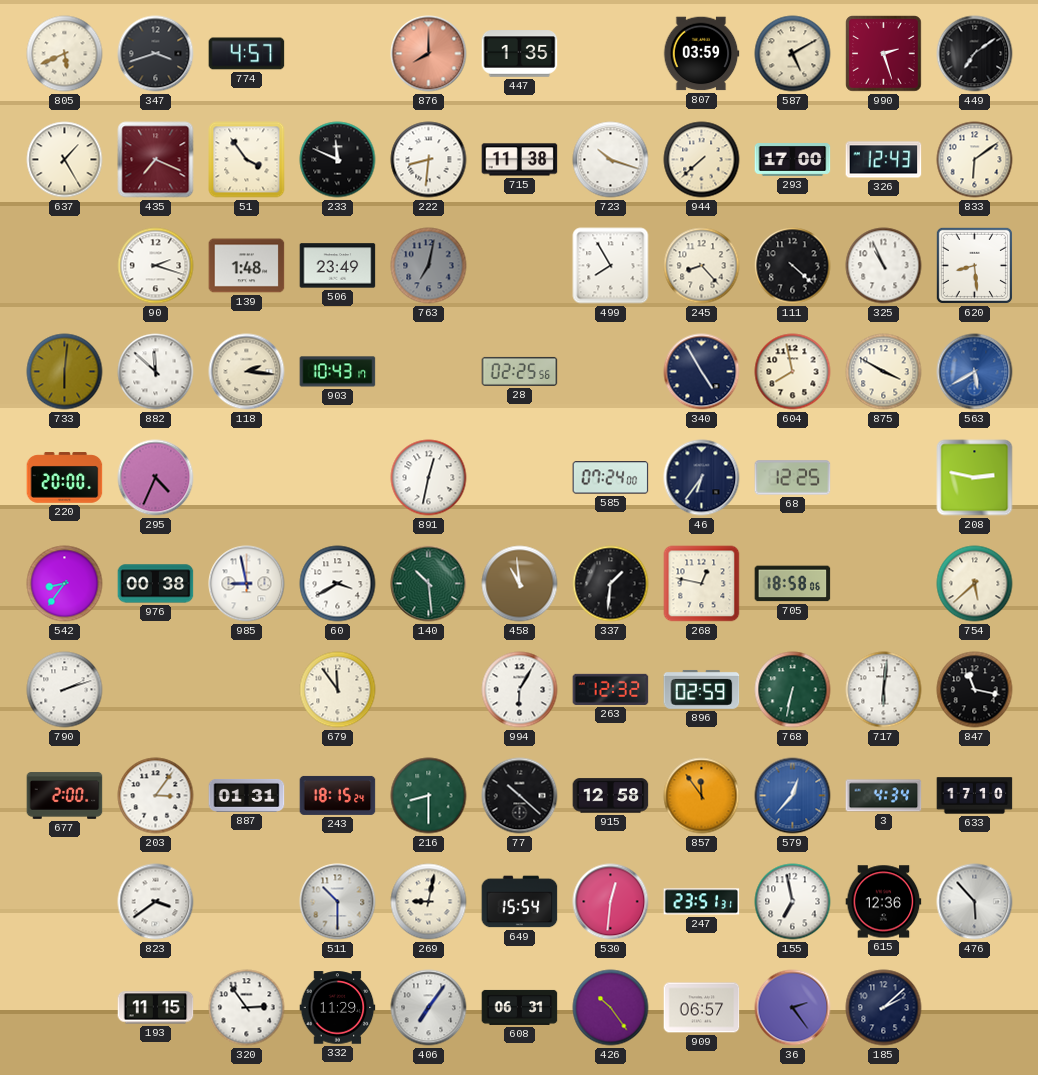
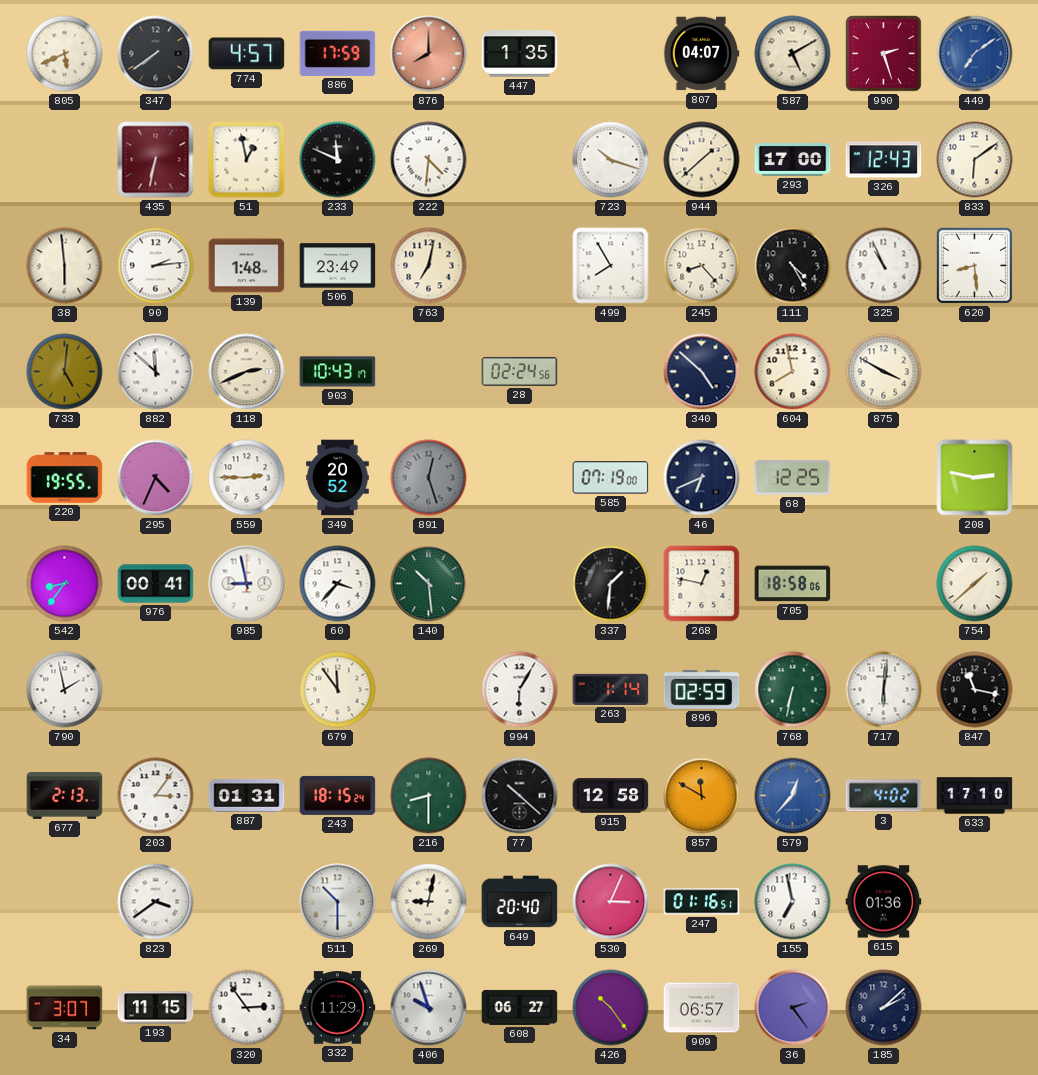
347: 3:42 -> 7:39 (156, 54)
886: none -> 17:59 (338, 53)
807: 03:59 -> 04:07 (701, 54)
449 dial: black -> blue (975, 54)
637: 1:25 -> none (65, 160)
435: 7:19 -> 6:32 (156, 160)
51: 3:54 -> 12:58 (247, 160)
222: 8:31 -> 4:31 (429, 160)
715: 11:38 -> none (520, 160)
944: 7:38 -> 1:38 (702, 160)
38: none -> 5:59 (65, 266)
90: 2:18 -> 2:14 (156, 266)
763 dial: grey -> cream (429, 266)
111: 4:22 -> 4:25 (793, 266)
733: 6:01 -> 5:01 (65, 372)
118: 2:16 -> 2:41 (247, 372)
28: 02:25 -> 02:24 (520, 371)
340: 4:55 -> 4:52 (702, 372)
563: 5:40 -> none (975, 372)
220: 20:00 -> 19:55 (65, 478)
559: none -> 2:45 (247, 478)
349: none -> 20:52 (338, 478)
891: 12:32 -> 12:27 (429, 478)
891 dial: white -> grey (429, 478)
585: 07:24 -> 07:19 (611, 478)
46: 6:36 -> 6:41 (702, 478)
976: 00:38 -> 00:41 (156, 584)
60: 3:40 -> 3:37 (338, 584)
458: 10:59 -> none (520, 584)
754: 5:38 -> 1:38 (975, 584)
790: 2:12 -> 1:58 (65, 690)
263: 12:32 -> 1:14 (611, 689)
677: 2:00 -> 2:13 (65, 796)
857: 11:54 -> 11:50 (702, 796)
3: 4:34 -> 4:02 (884, 796)
649: 15:54 -> 20:40 (520, 902)
530: 12:31 -> 3:04 (611, 902)
247: 23:51 -> 01:16 (702, 902)
615: 12:36 -> 01:36 (884, 902)
476: 5:53 -> none (975, 902)
34: none -> 3:07 (65, 1008)
406: 7:06 -> 9:57 (429, 1008)
608: 06:31 -> 06:27 (520, 1007)
